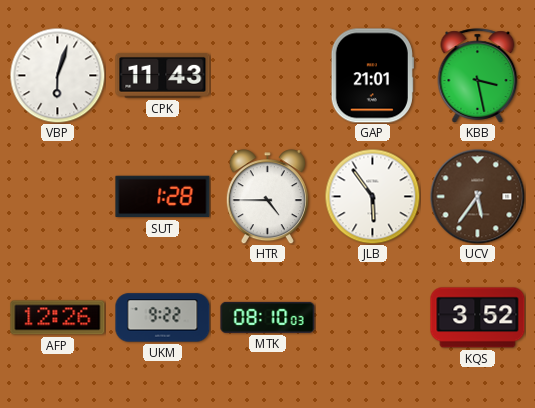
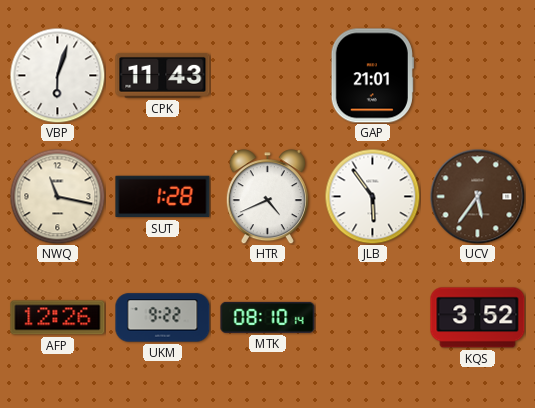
KBB: 3:28 -> none (478, 76)
NWQ: none -> 11:17 (57, 196)
HTR: 4:45 -> 4:41 (267, 197)
MTK: 08:10:03 -> 08:10:14 (268, 317)
